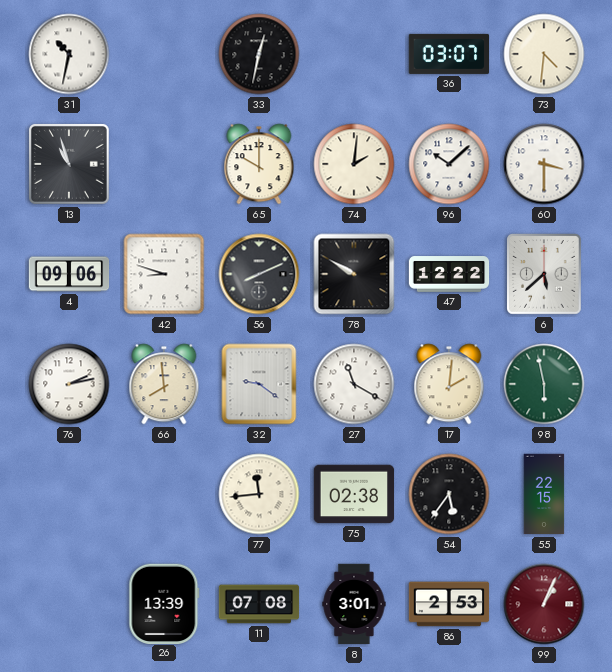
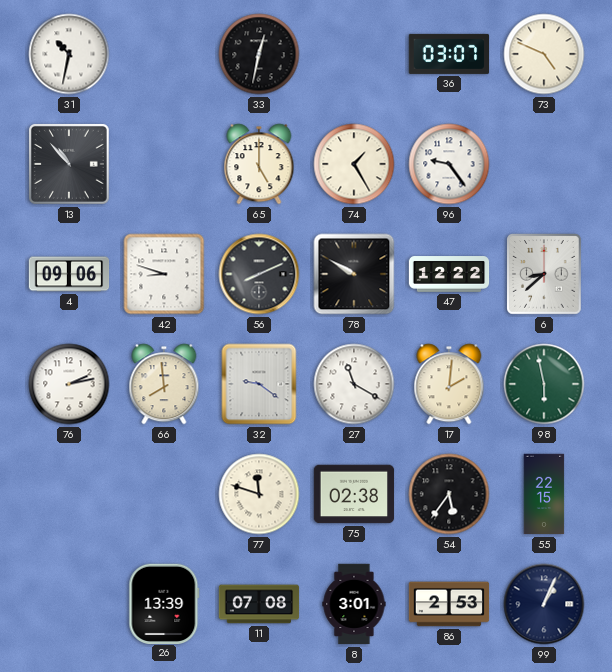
73: 4:31 -> 4:49 (544, 54)
13: 10:57 -> 10:53 (69, 164)
65: 10:00 -> 5:00 (259, 164)
74: 2:01 -> 1:25 (354, 164)
96: 10:08 -> 9:24 (449, 164)
60: 3:30 -> none (544, 164)
6: 5:38 -> 8:38 (544, 274)
77: 11:44 -> 11:48 (259, 494)
99 dial: burgundy -> navy (544, 604)
